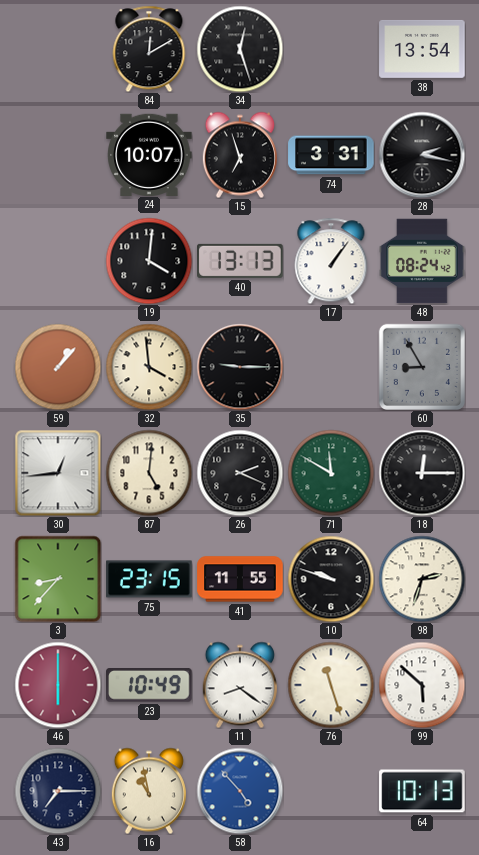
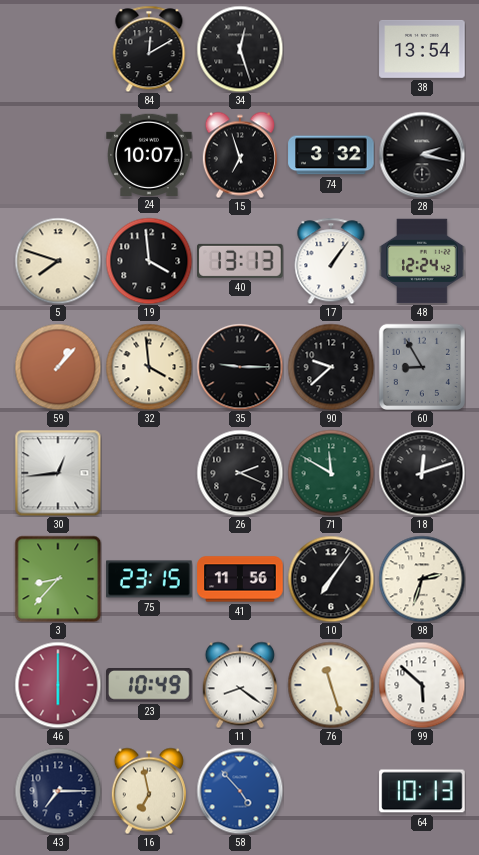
74: 3:31 -> 3:32 (331, 155)
5: none -> 7:48 (58, 261)
19: 4:01 -> 3:59 (149, 261)
48: 08:24 -> 12:24 (422, 261)
90: none -> 9:38 (331, 367)
87: 5:01 -> none (149, 473)
18: 12:15 -> 12:12 (422, 473)
41: 11:55 -> 11:56 (240, 579)
10: 9:48 -> 7:06 (331, 579)
16: 10:58 -> 6:58 (149, 791)
